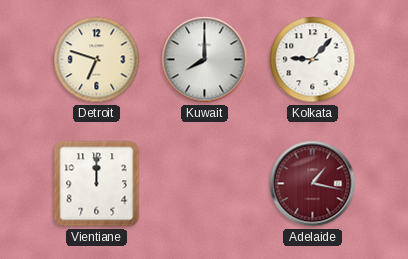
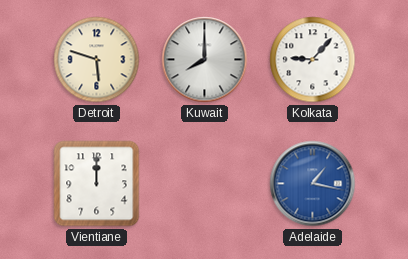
Detroit: 6:48 -> 5:48 (97, 60)
Adelaide dial: burgundy -> blue (313, 184)
